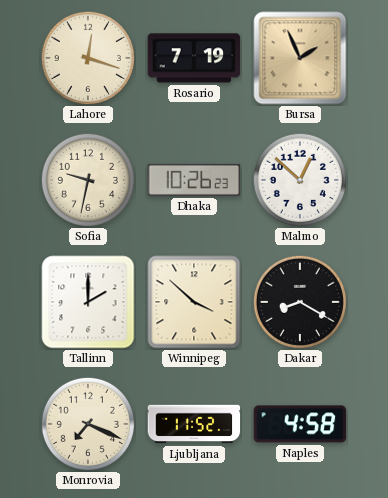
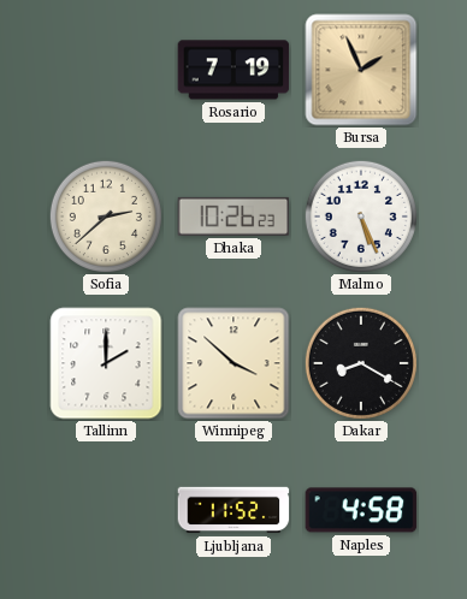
Lahore: 12:18 -> none (88, 58)
Sofia: 9:32 -> 2:38 (106, 217)
Malmo: 12:52 -> 5:26 (361, 217)
Monrovia: 7:19 -> none (88, 424)
